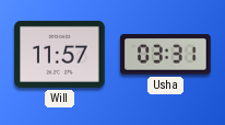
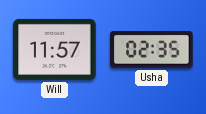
Usha: 03:31 -> 02:35 (152, 50)
